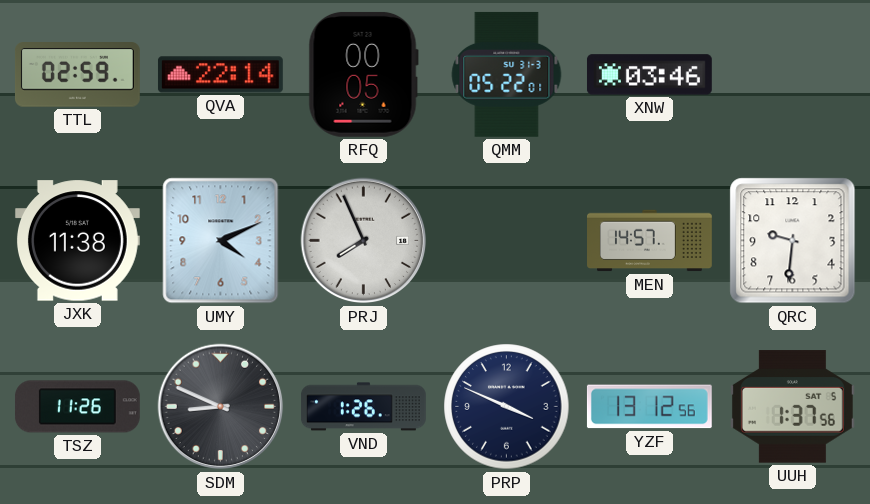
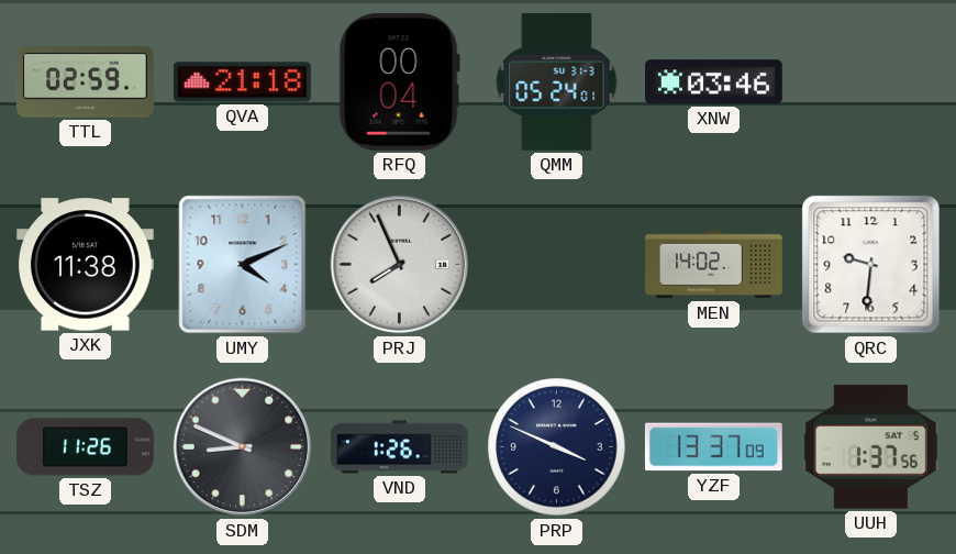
QVA: 22:14 -> 21:18 (242, 82)
RFQ: 00:05 -> 00:04 (399, 81)
QMM: 05:22 -> 05:24 (557, 81)
MEN: 14:57 -> 14:02 (714, 265)
YZF: 13:12 -> 13:37 (713, 447)
